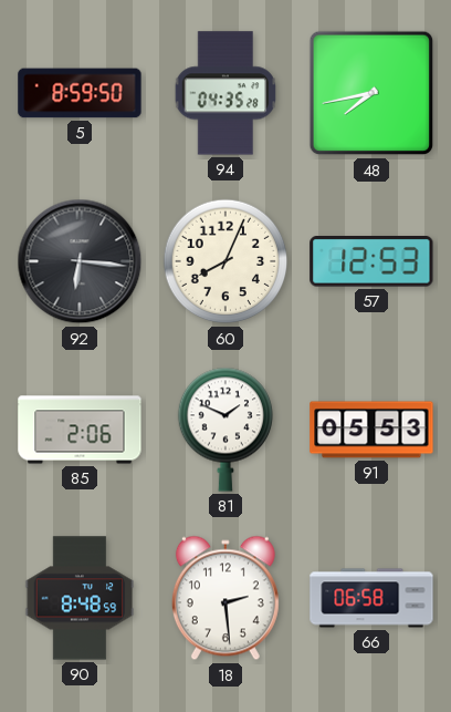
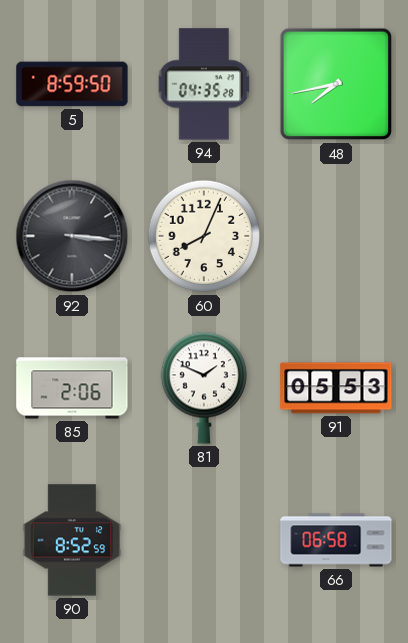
92: 6:16 -> 3:16 (72, 236)
57: 12:53 -> none (371, 262)
90: 8:48 -> 8:52 (72, 540)
18: 2:29 -> none (225, 598)
